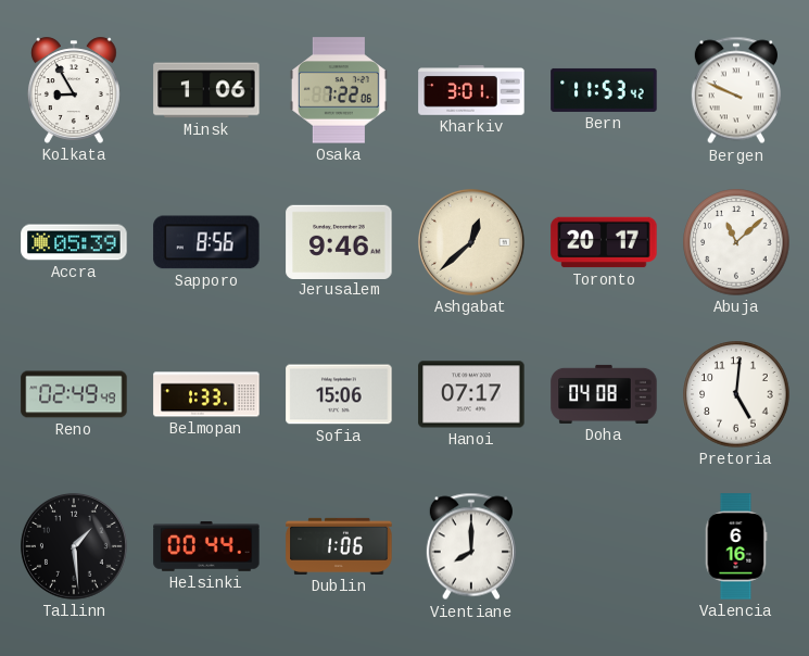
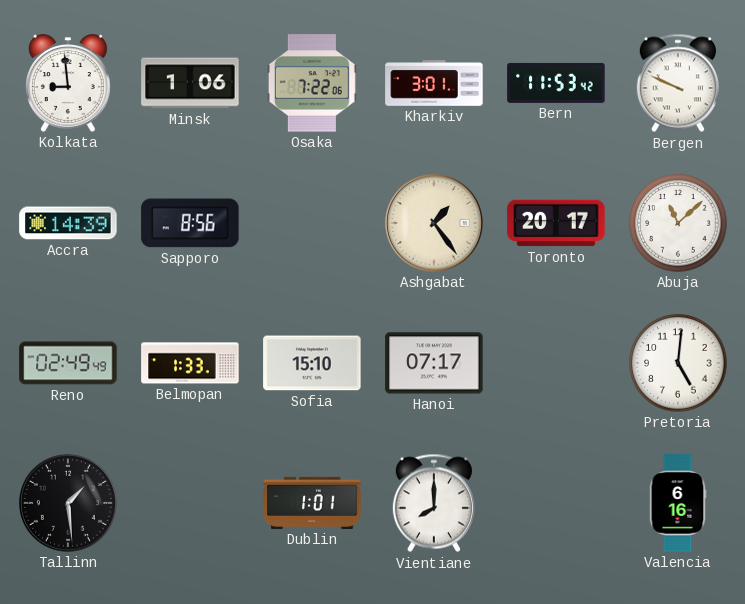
Kolkata: 8:55 -> 8:59 (68, 83)
Accra: 05:39 -> 14:39 (68, 223)
Jerusalem: 9:46 -> none (339, 241)
Ashgabat: 12:38 -> 1:24 (435, 223)
Sofia: 15:06 -> 15:10 (312, 363)
Doha: 04:08 -> none (604, 394)
Helsinki: 00:44 -> none (206, 546)
Dublin: 1:06 -> 1:01 (312, 503)
